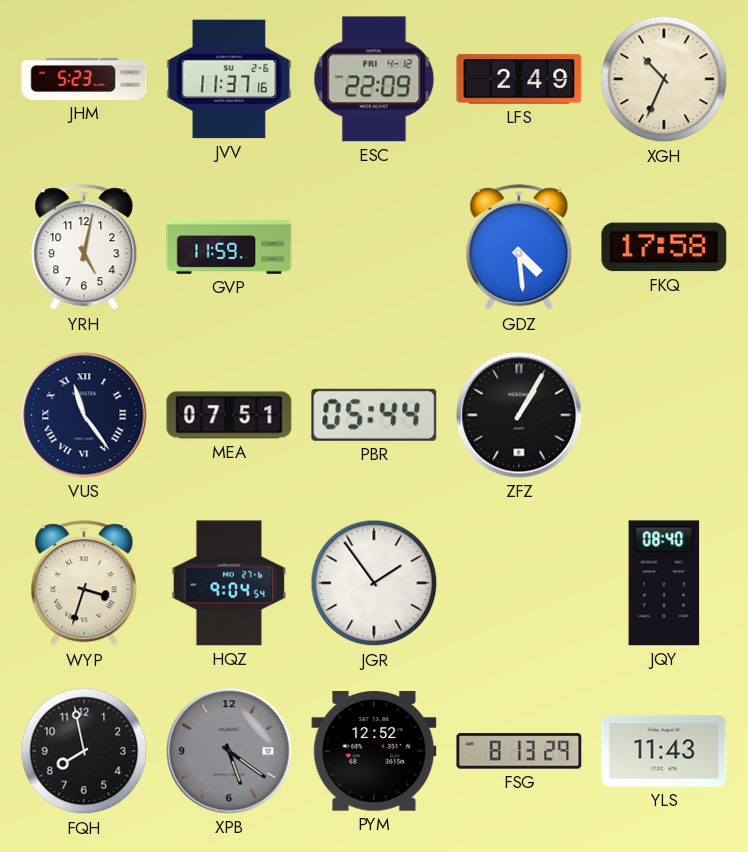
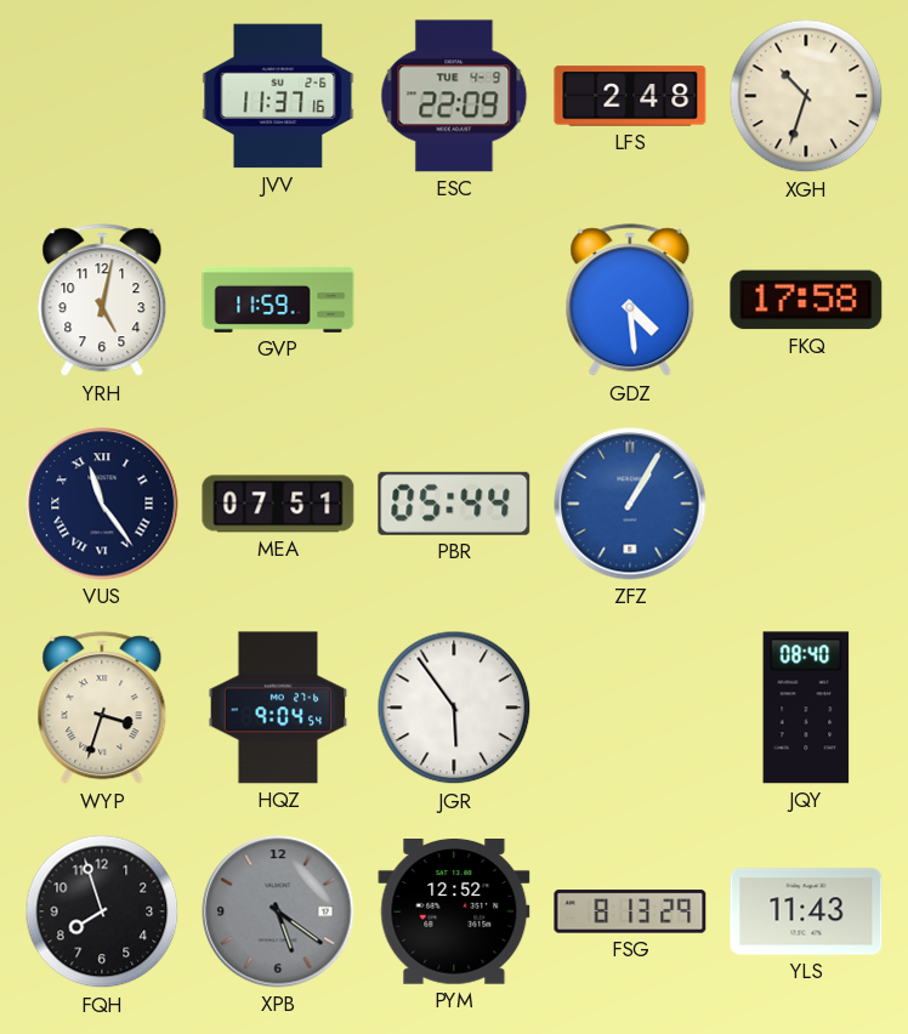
JHM: 5:23 -> none (84, 79)
ESC date: FRI 4-12 -> TUE 4-9 (454, 96)
LFS: 2:49 -> 2:48 (630, 96)
XGH: 10:34 -> 10:33 (806, 96)
ZFZ dial: black -> blue (630, 504)
JGR: 1:54 -> 5:54 (454, 708)
FQH: 7:58 -> 7:57 (102, 911)
